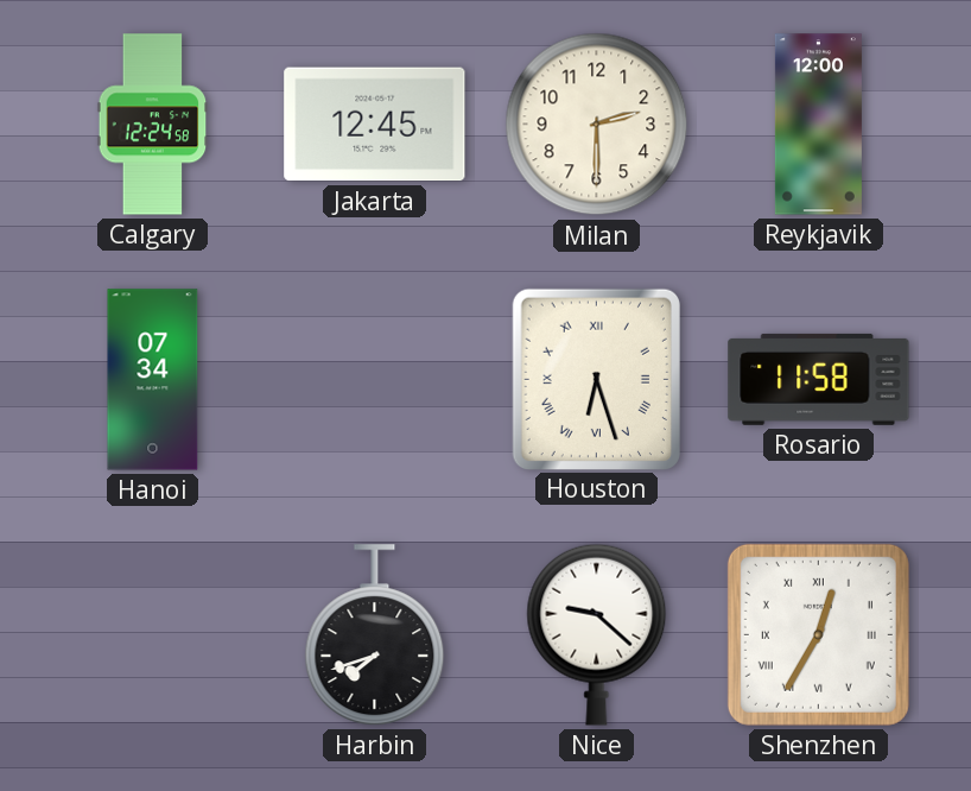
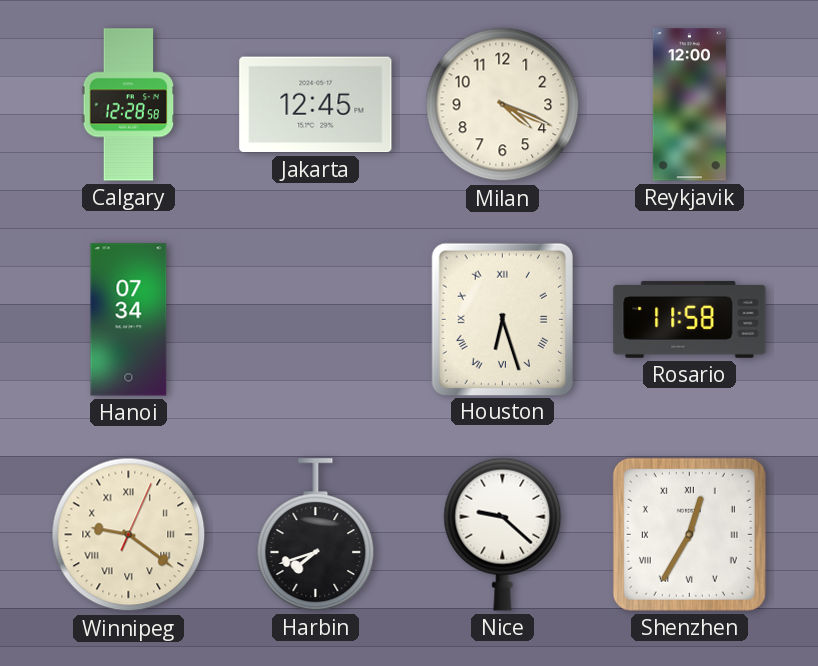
Calgary: 12:24 -> 12:28 (129, 105)
Milan: 2:30 -> 4:19 (503, 105)
Winnipeg: none -> 9:21 (129, 535)
